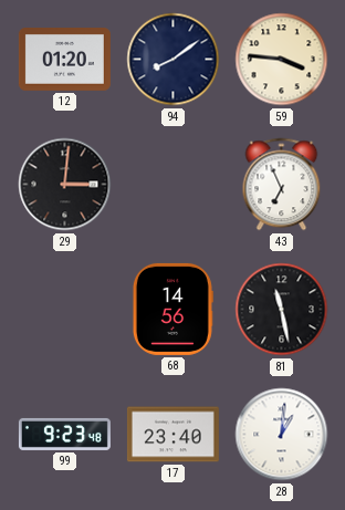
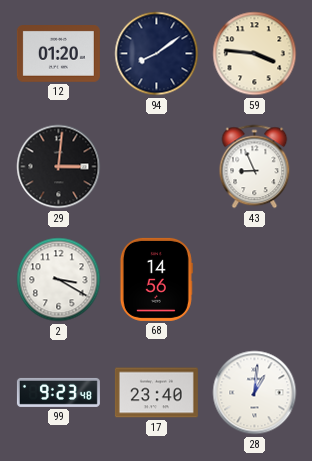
43: 6:56 -> 8:56 (255, 167)
2: none -> 3:20 (59, 280)
81: 11:28 -> none (282, 310)
